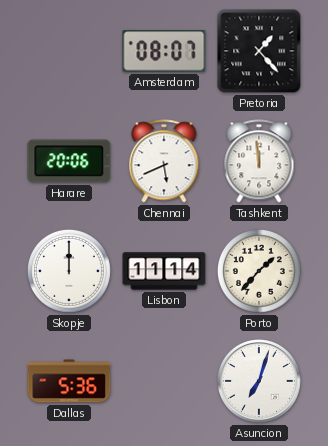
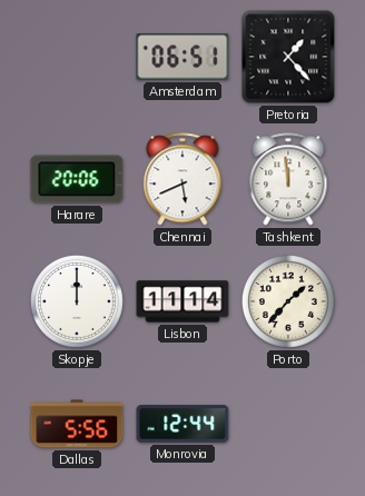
Amsterdam: 08:07 -> 06:51 (182, 57)
Dallas: 5:36 -> 5:56 (77, 424)
Monrovia: none -> 12:44 (182, 424)
Asuncion: 7:03 -> none (259, 381)
